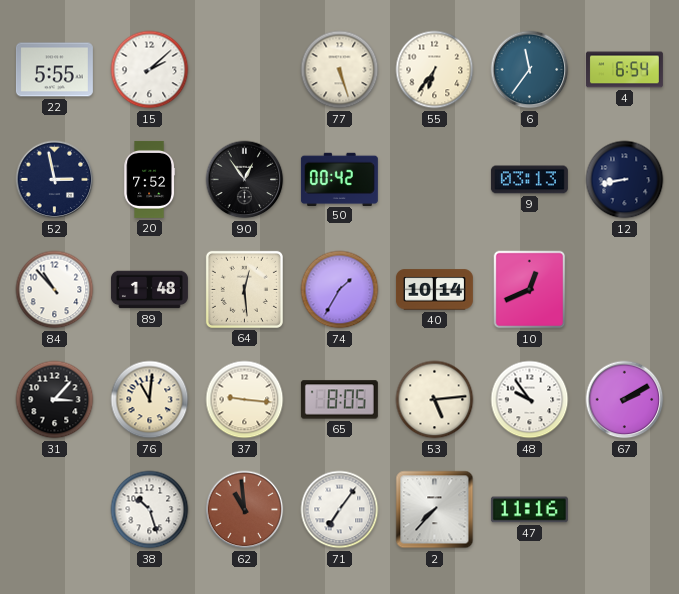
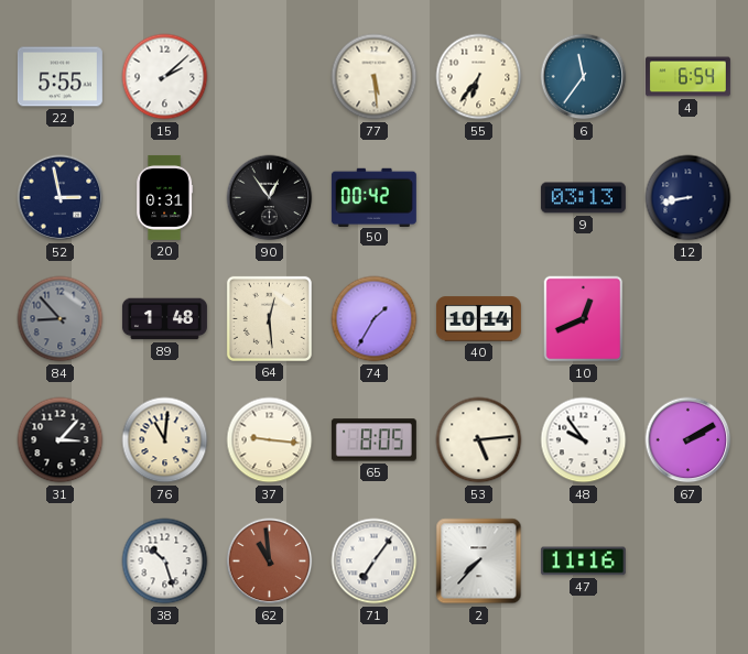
77: 5:27 -> 5:29 (375, 77)
20: 7:52 -> 0:31 (165, 197)
84: 10:53 -> 8:53 (61, 319)
84 dial: white -> grey (61, 319)
